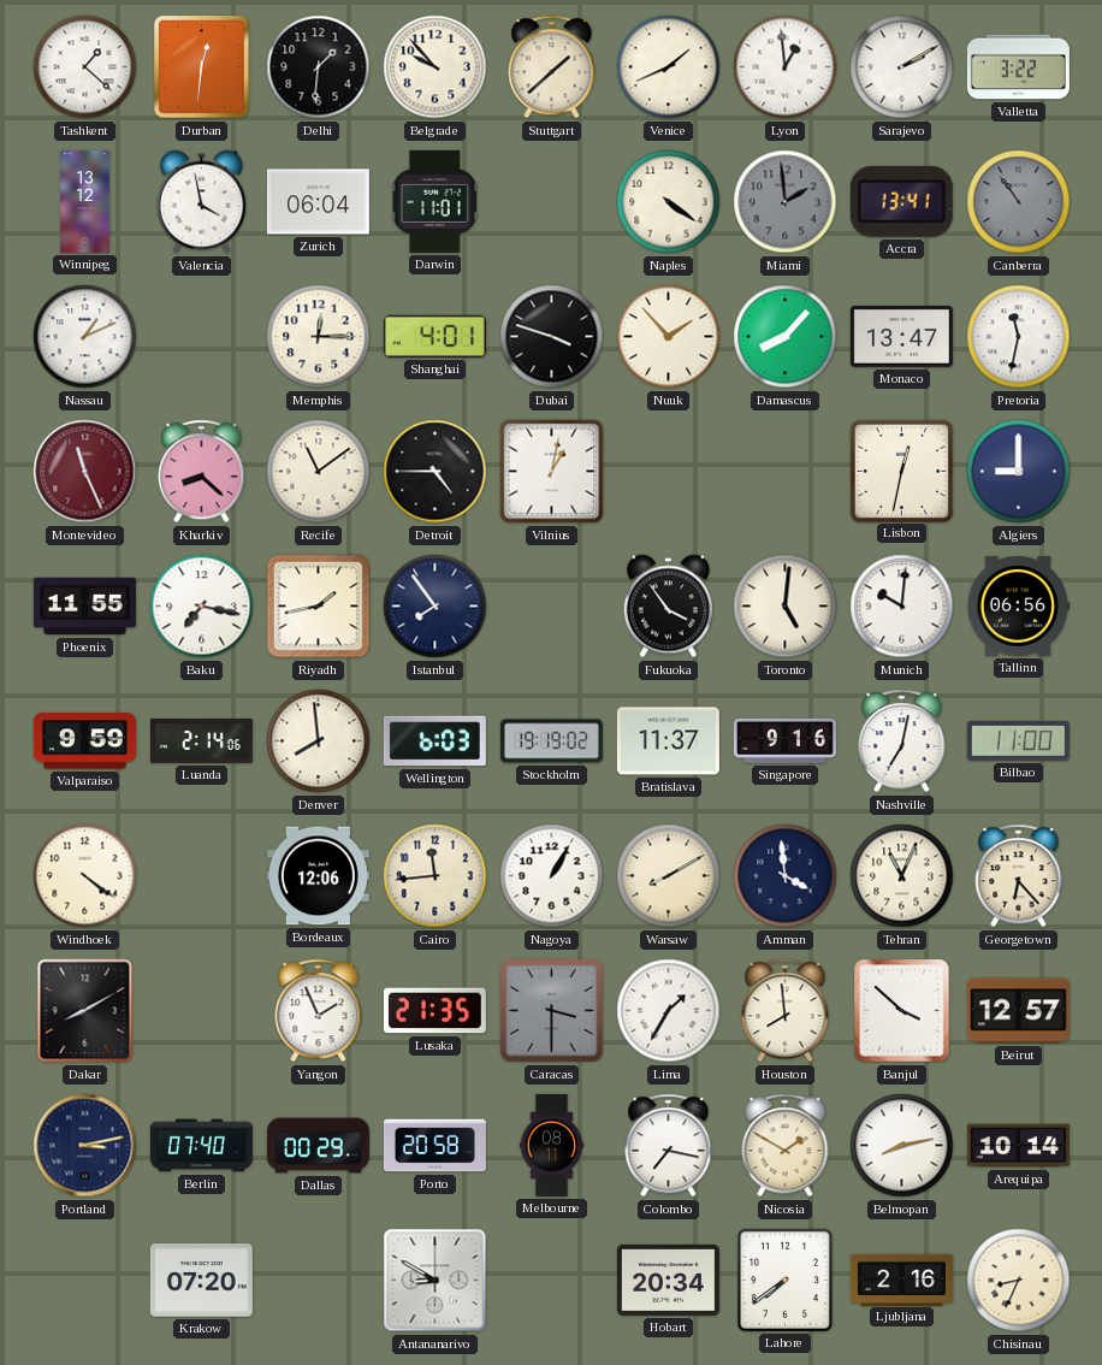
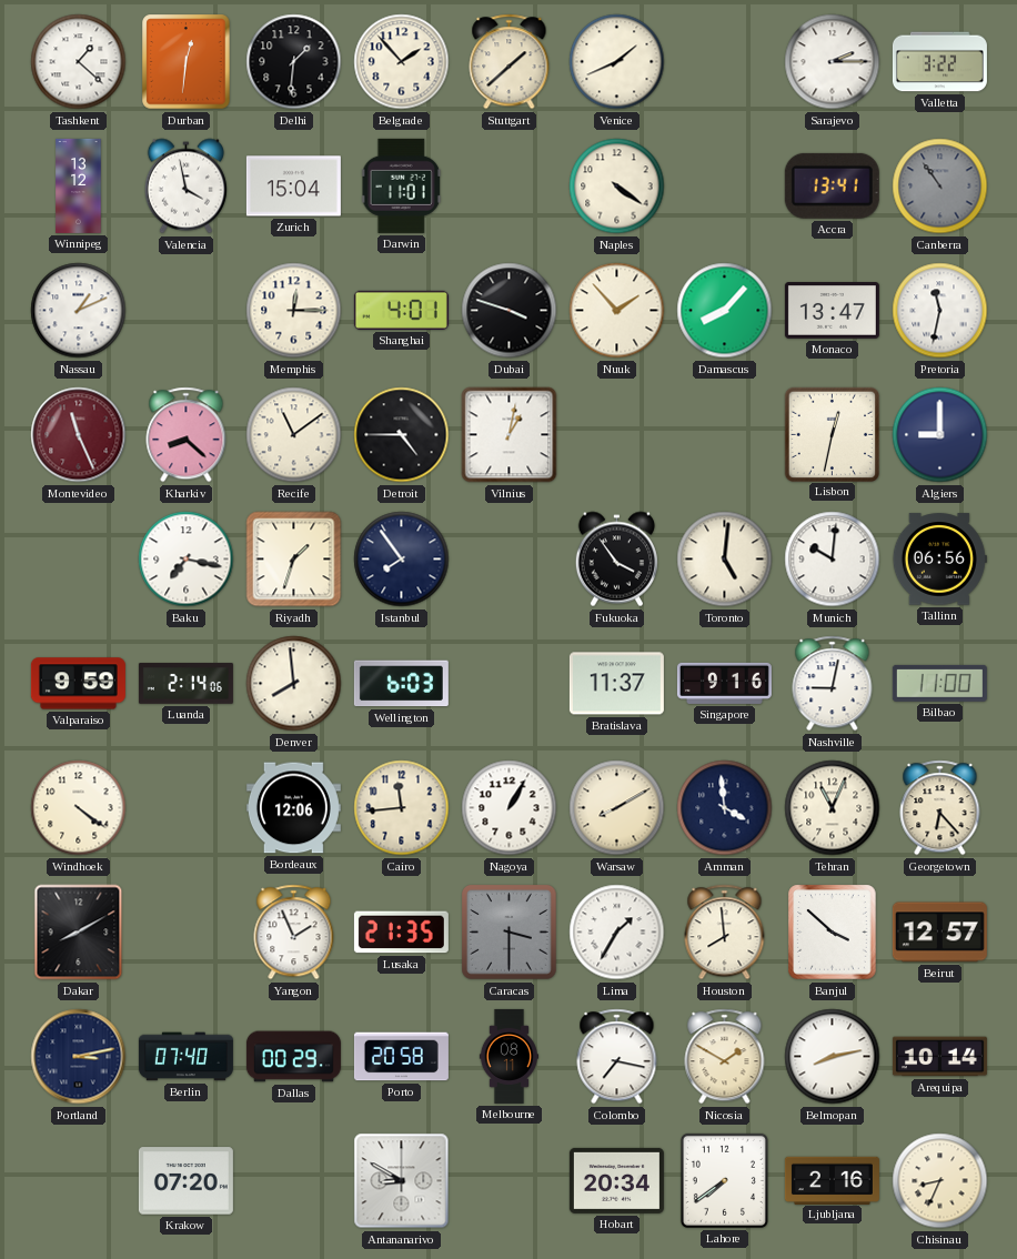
Belgrade: 9:53 -> 1:53 (402, 62)
Lyon: 12:59 -> none (786, 67)
Sarajevo: 2:10 -> 2:15 (833, 62)
Zurich: 06:04 -> 15:04 (293, 187)
Miami: 1:59 -> none (786, 202)
Phoenix: 11:55 -> none (84, 607)
Riyadh: 1:43 -> 1:33 (294, 560)
Stockholm: 19:19 -> none (551, 741)
Nashville: 7:02 -> 9:02 (833, 684)
